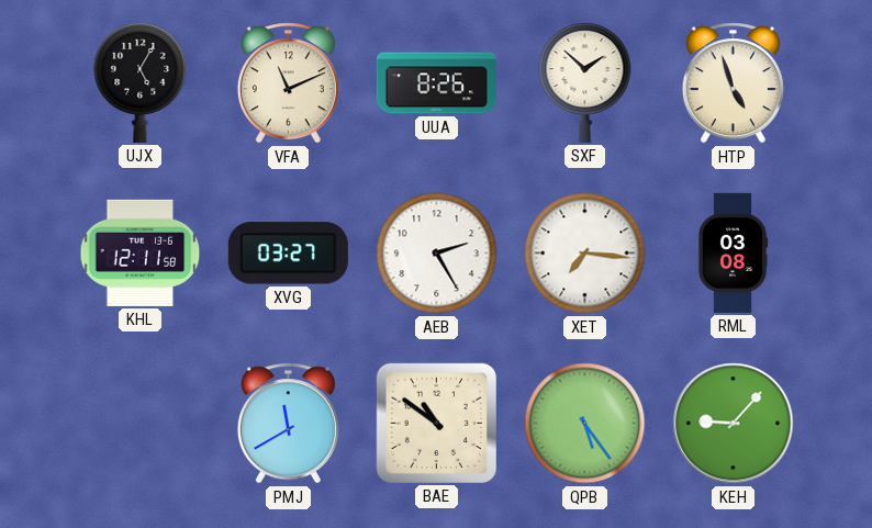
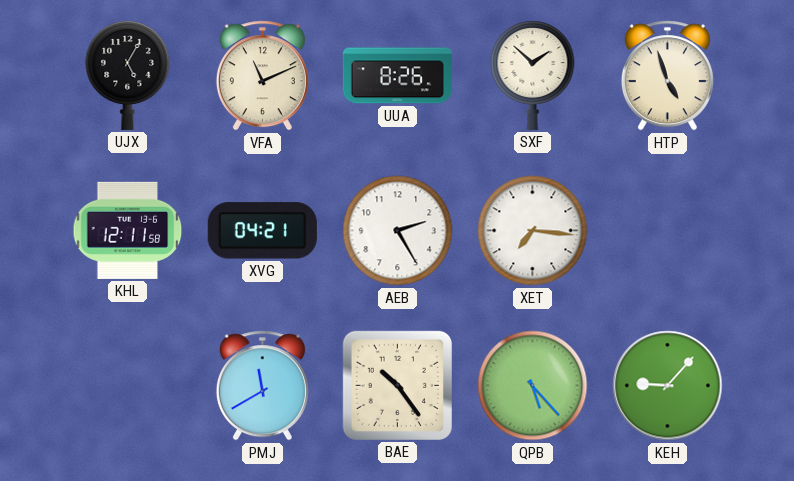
XVG: 03:27 -> 04:21 (262, 231)
RML: 03:08 -> none (733, 252)
BAE: 10:51 -> 10:24 (397, 385)
QPB: 5:24 -> 5:23 (533, 386)
